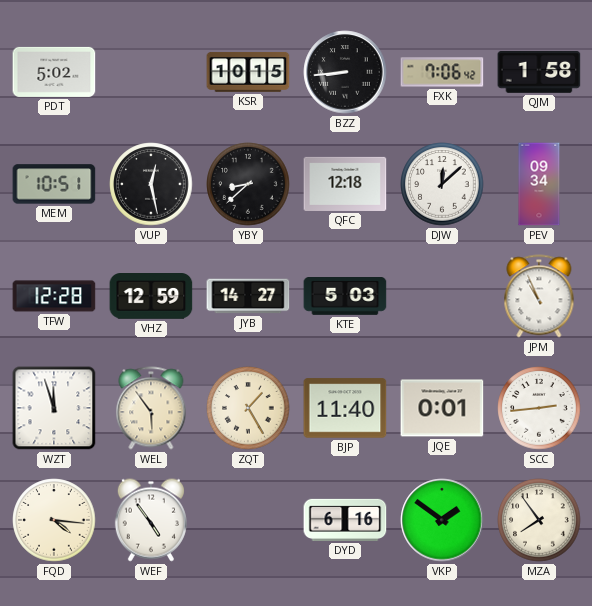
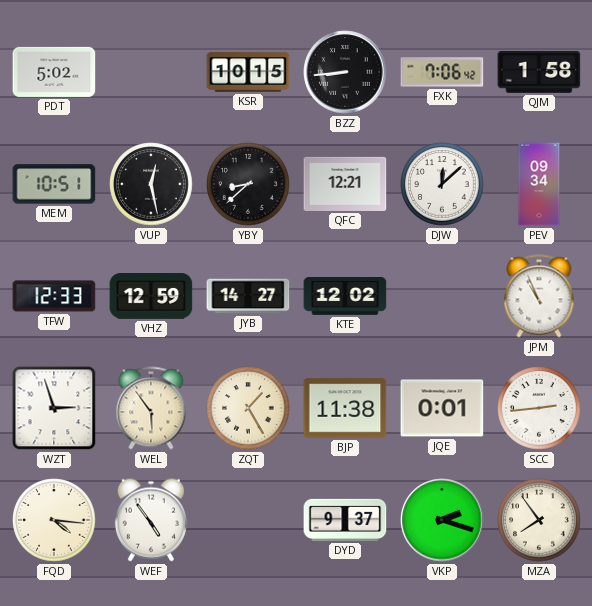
QFC: 12:18 -> 12:21 (345, 184)
TFW: 12:28 -> 12:33 (54, 296)
KTE: 5:03 -> 12:02 (345, 297)
WZT: 11:57 -> 2:57 (54, 408)
BJP: 11:40 -> 11:38 (345, 408)
DYD: 6:16 -> 9:37 (345, 520)
VKP: 1:51 -> 2:18 (442, 520)
